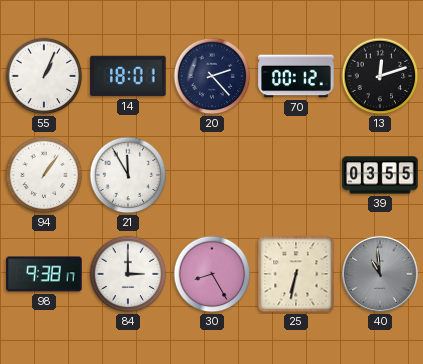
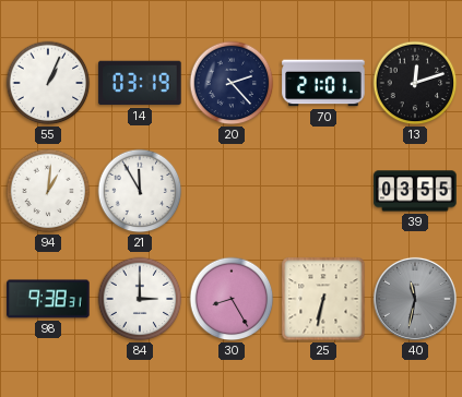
14: 18:01 -> 03:19 (140, 83)
70: 00:12 -> 21:01 (323, 83)
94: 1:06 -> 1:01 (48, 191)
98: 9:38:17 -> 9:38:31 (48, 299)
40: 10:59 -> 11:32 (415, 299)
